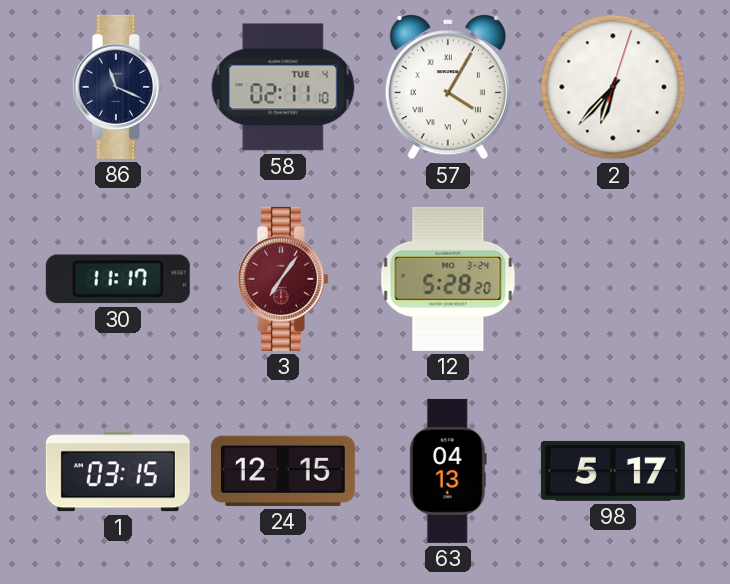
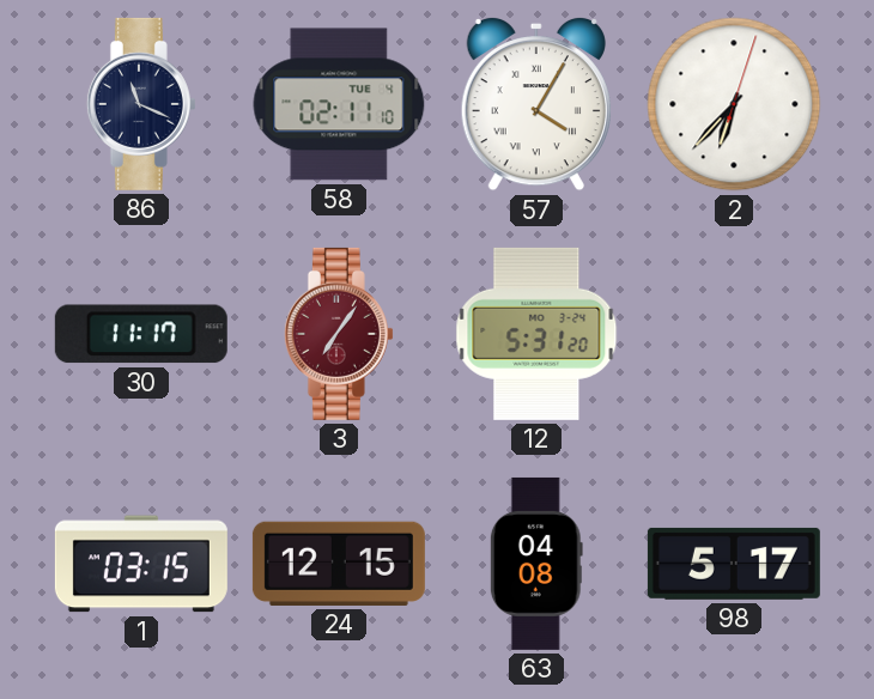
12: 5:28 -> 5:31 (536, 334)
63: 04:13 -> 04:08 (536, 564)
